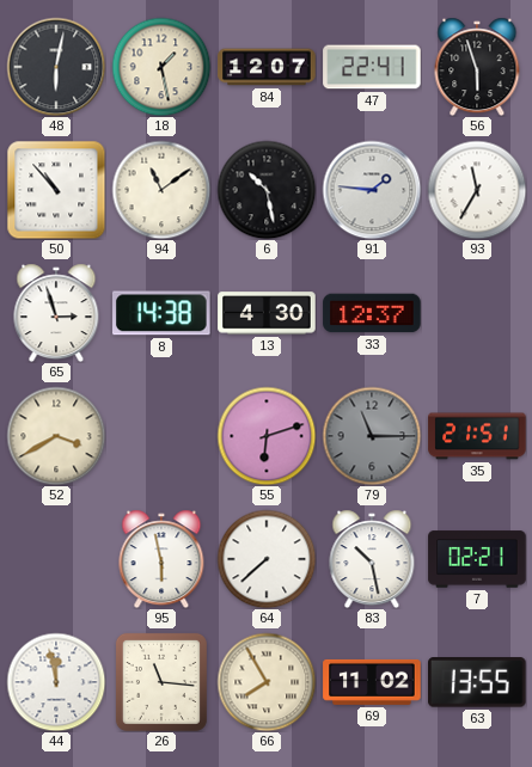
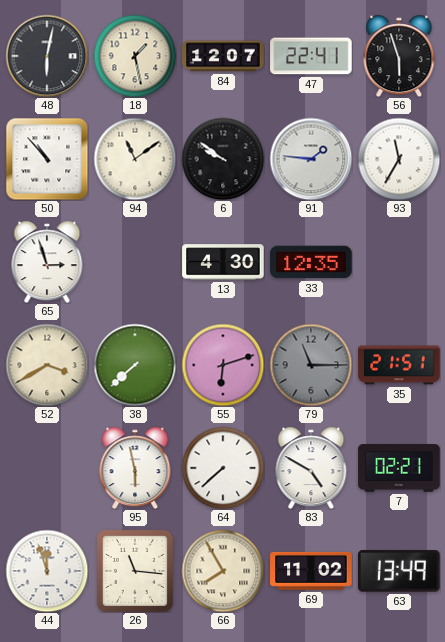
6: 10:28 -> 9:51 (223, 159)
8: 14:38 -> none (161, 313)
33: 12:37 -> 12:35 (311, 262)
38: none -> 7:38 (135, 365)
83: 10:28 -> 4:50 (311, 468)
44: 11:58 -> 11:57 (47, 571)
63: 13:55 -> 13:49 (400, 571)
